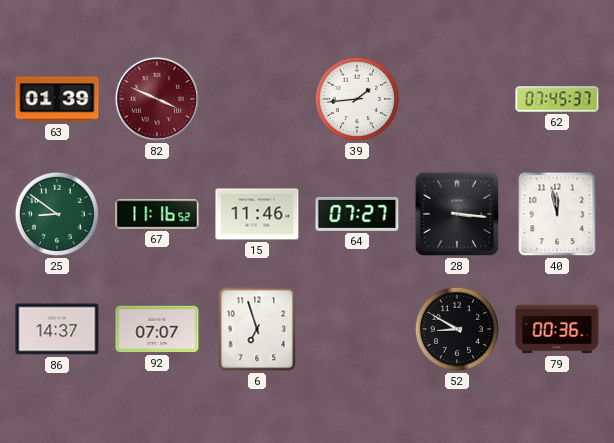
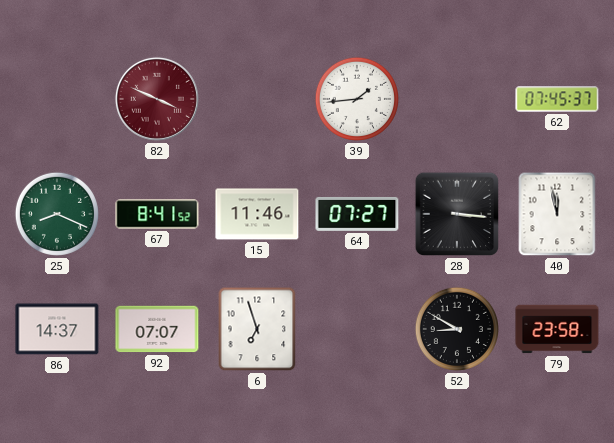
63: 01:39 -> none (57, 99)
25: 8:51 -> 8:19 (57, 214)
67: 11:16 -> 8:41 (157, 214)
79: 00:36 -> 23:58 (557, 329)
